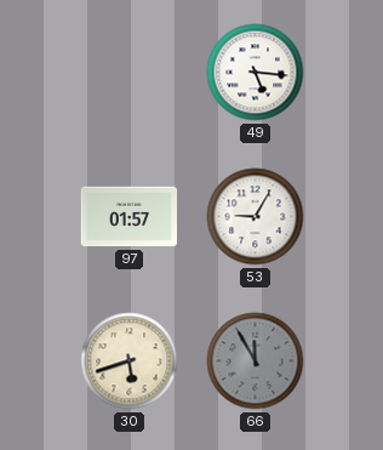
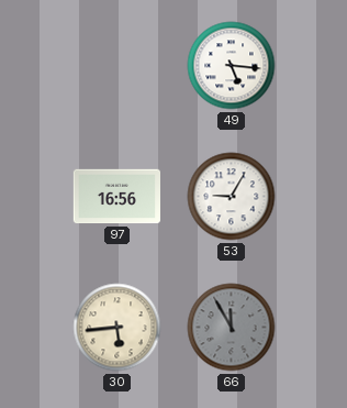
97: 01:57 -> 16:56 (117, 197)
30: 5:42 -> 5:44 (117, 328)
